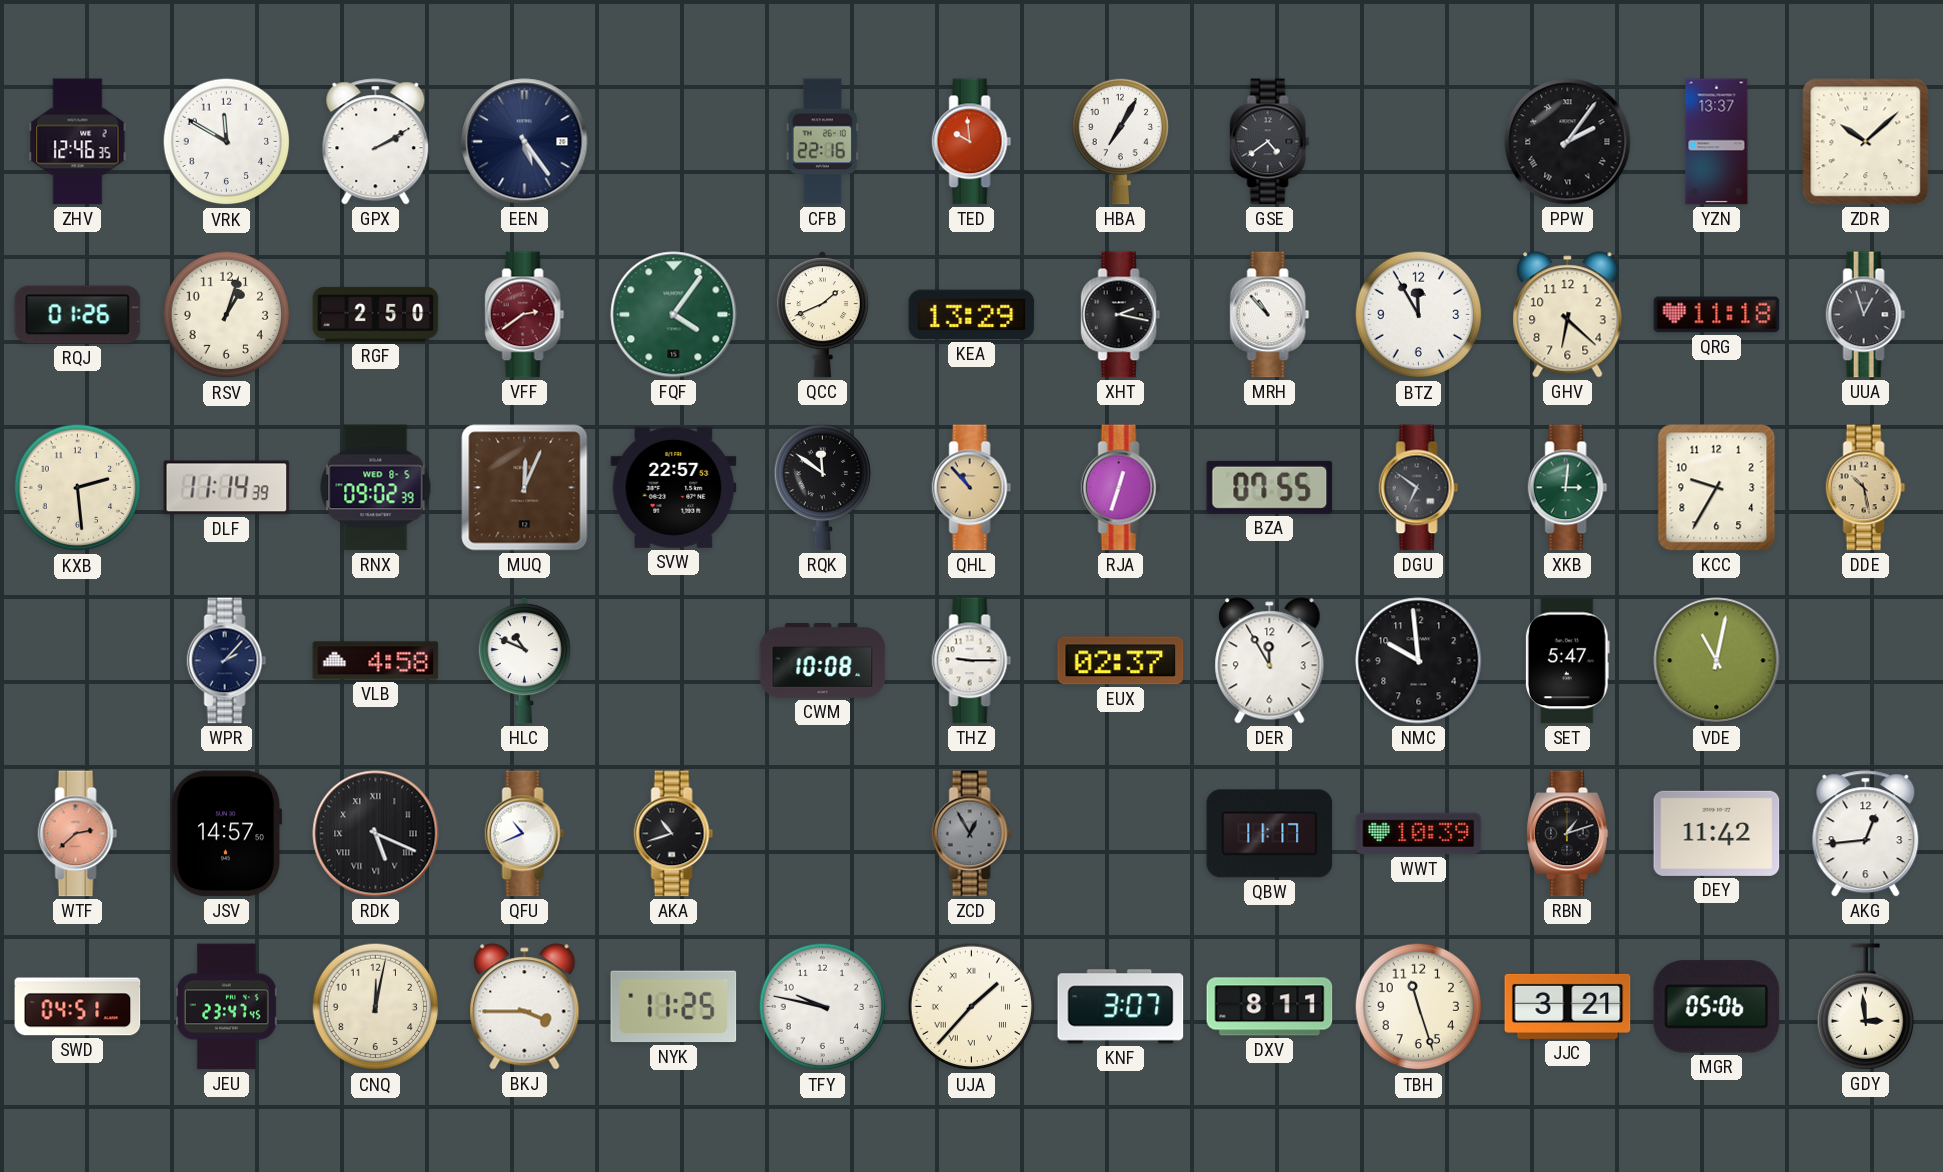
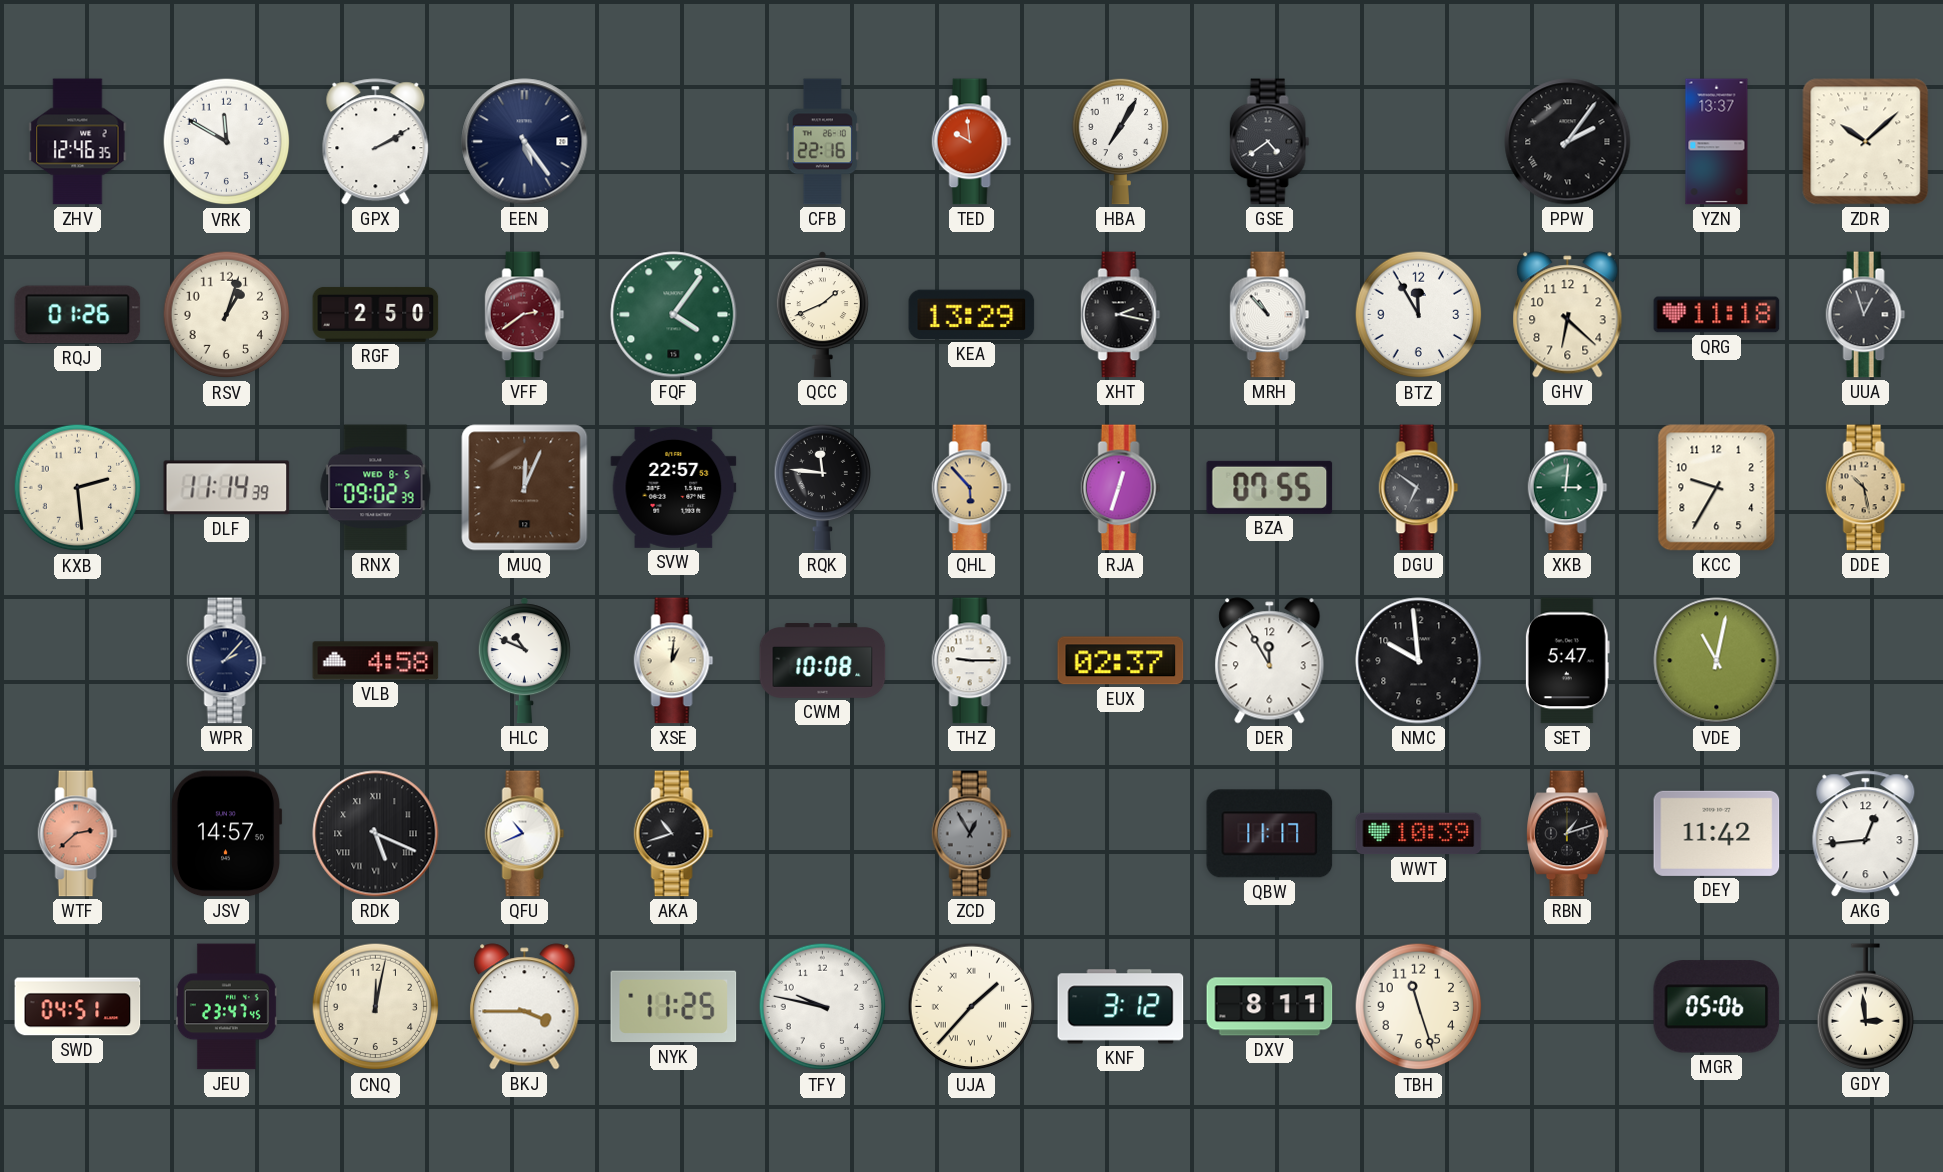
RQK: 11:51 -> 11:46 (823, 487)
QHL: 10:53 -> 5:53 (972, 488)
XSE: none -> 1:01 (674, 661)
KNF: 3:07 -> 3:12 (1121, 1007)
JJC: 3:21 -> none (1568, 1006)
